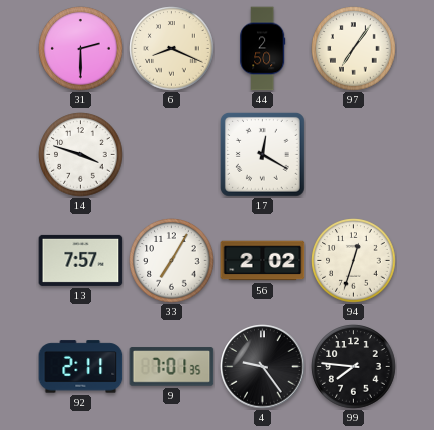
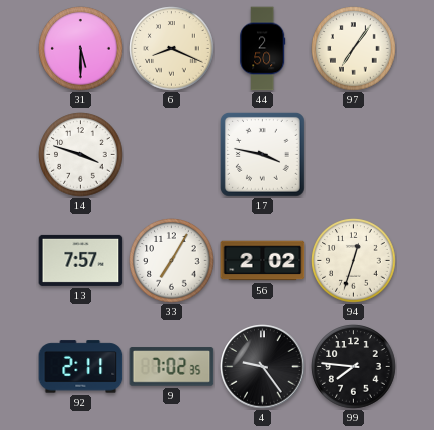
31: 2:30 -> 5:30 (81, 49)
17: 12:20 -> 3:47 (262, 154)
9: 7:01 -> 7:02 (172, 367)
